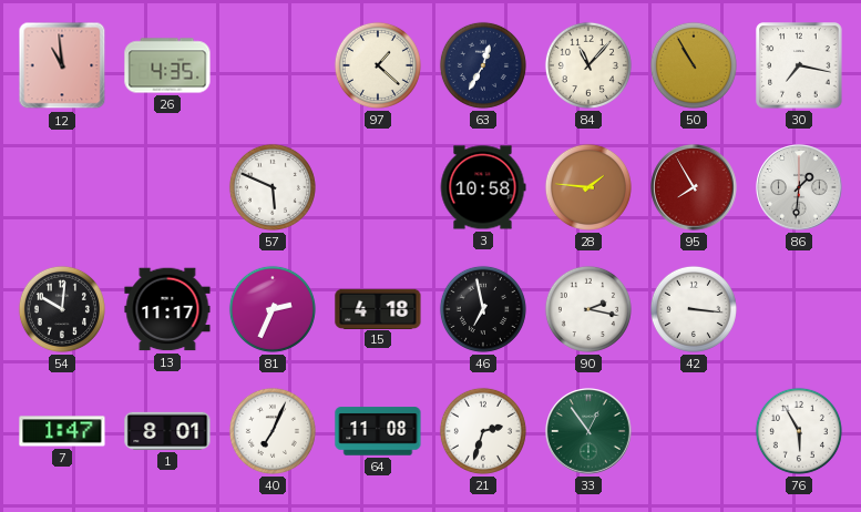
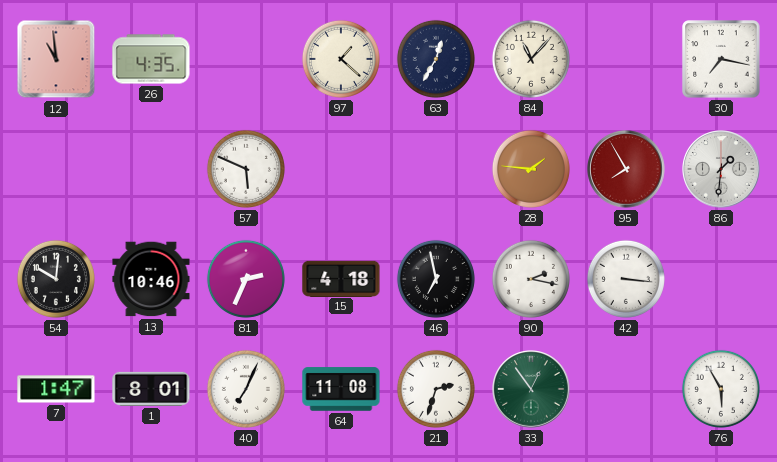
50: 10:55 -> none (694, 65)
3: 10:58 -> none (483, 187)
13: 11:17 -> 10:46 (151, 279)
